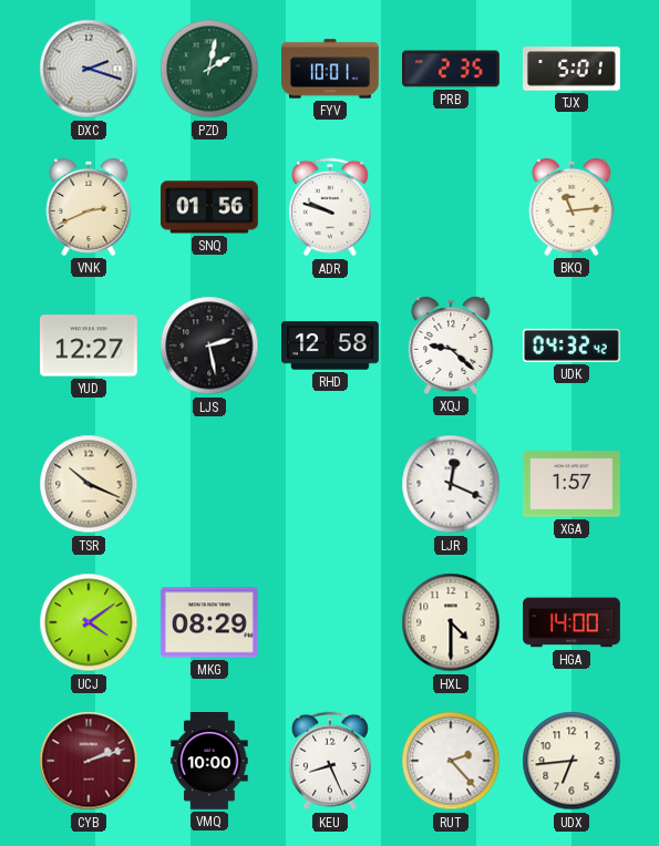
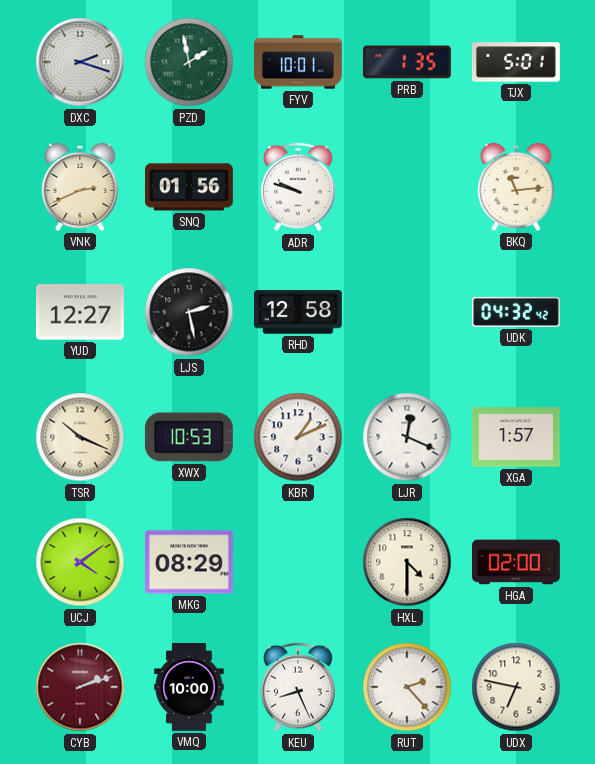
PZD: 2:02 -> 1:58 (189, 62)
PRB: 2:35 -> 1:35 (408, 62)
XQJ: 9:22 -> none (451, 345)
XWX: none -> 10:53 (189, 437)
KBR: none -> 1:11 (298, 437)
HGA: 14:00 -> 02:00 (517, 562)
UDX: 6:44 -> 6:47 (516, 687)
